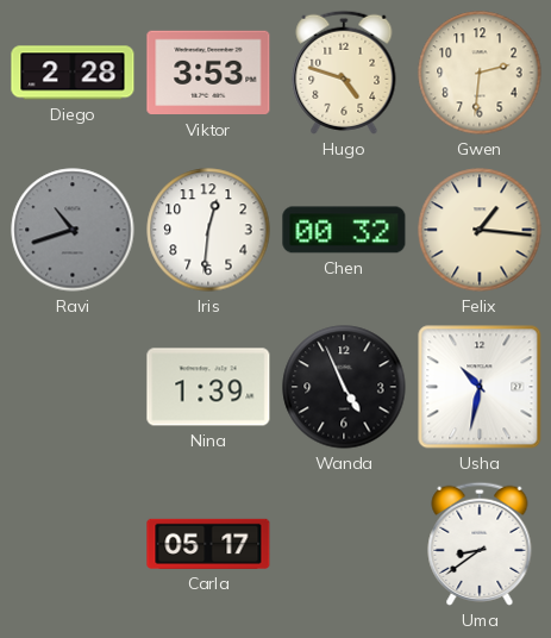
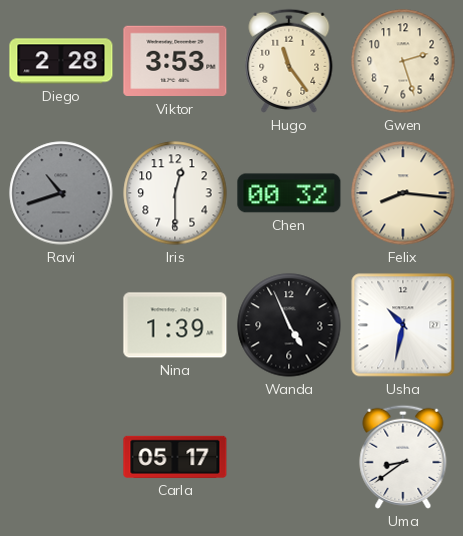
Hugo: 4:48 -> 11:24 (289, 61)
Gwen: 2:31 -> 2:27 (403, 61)
Iris: 12:31 -> 12:30 (175, 193)
Felix: 1:16 -> 8:16 (403, 193)
